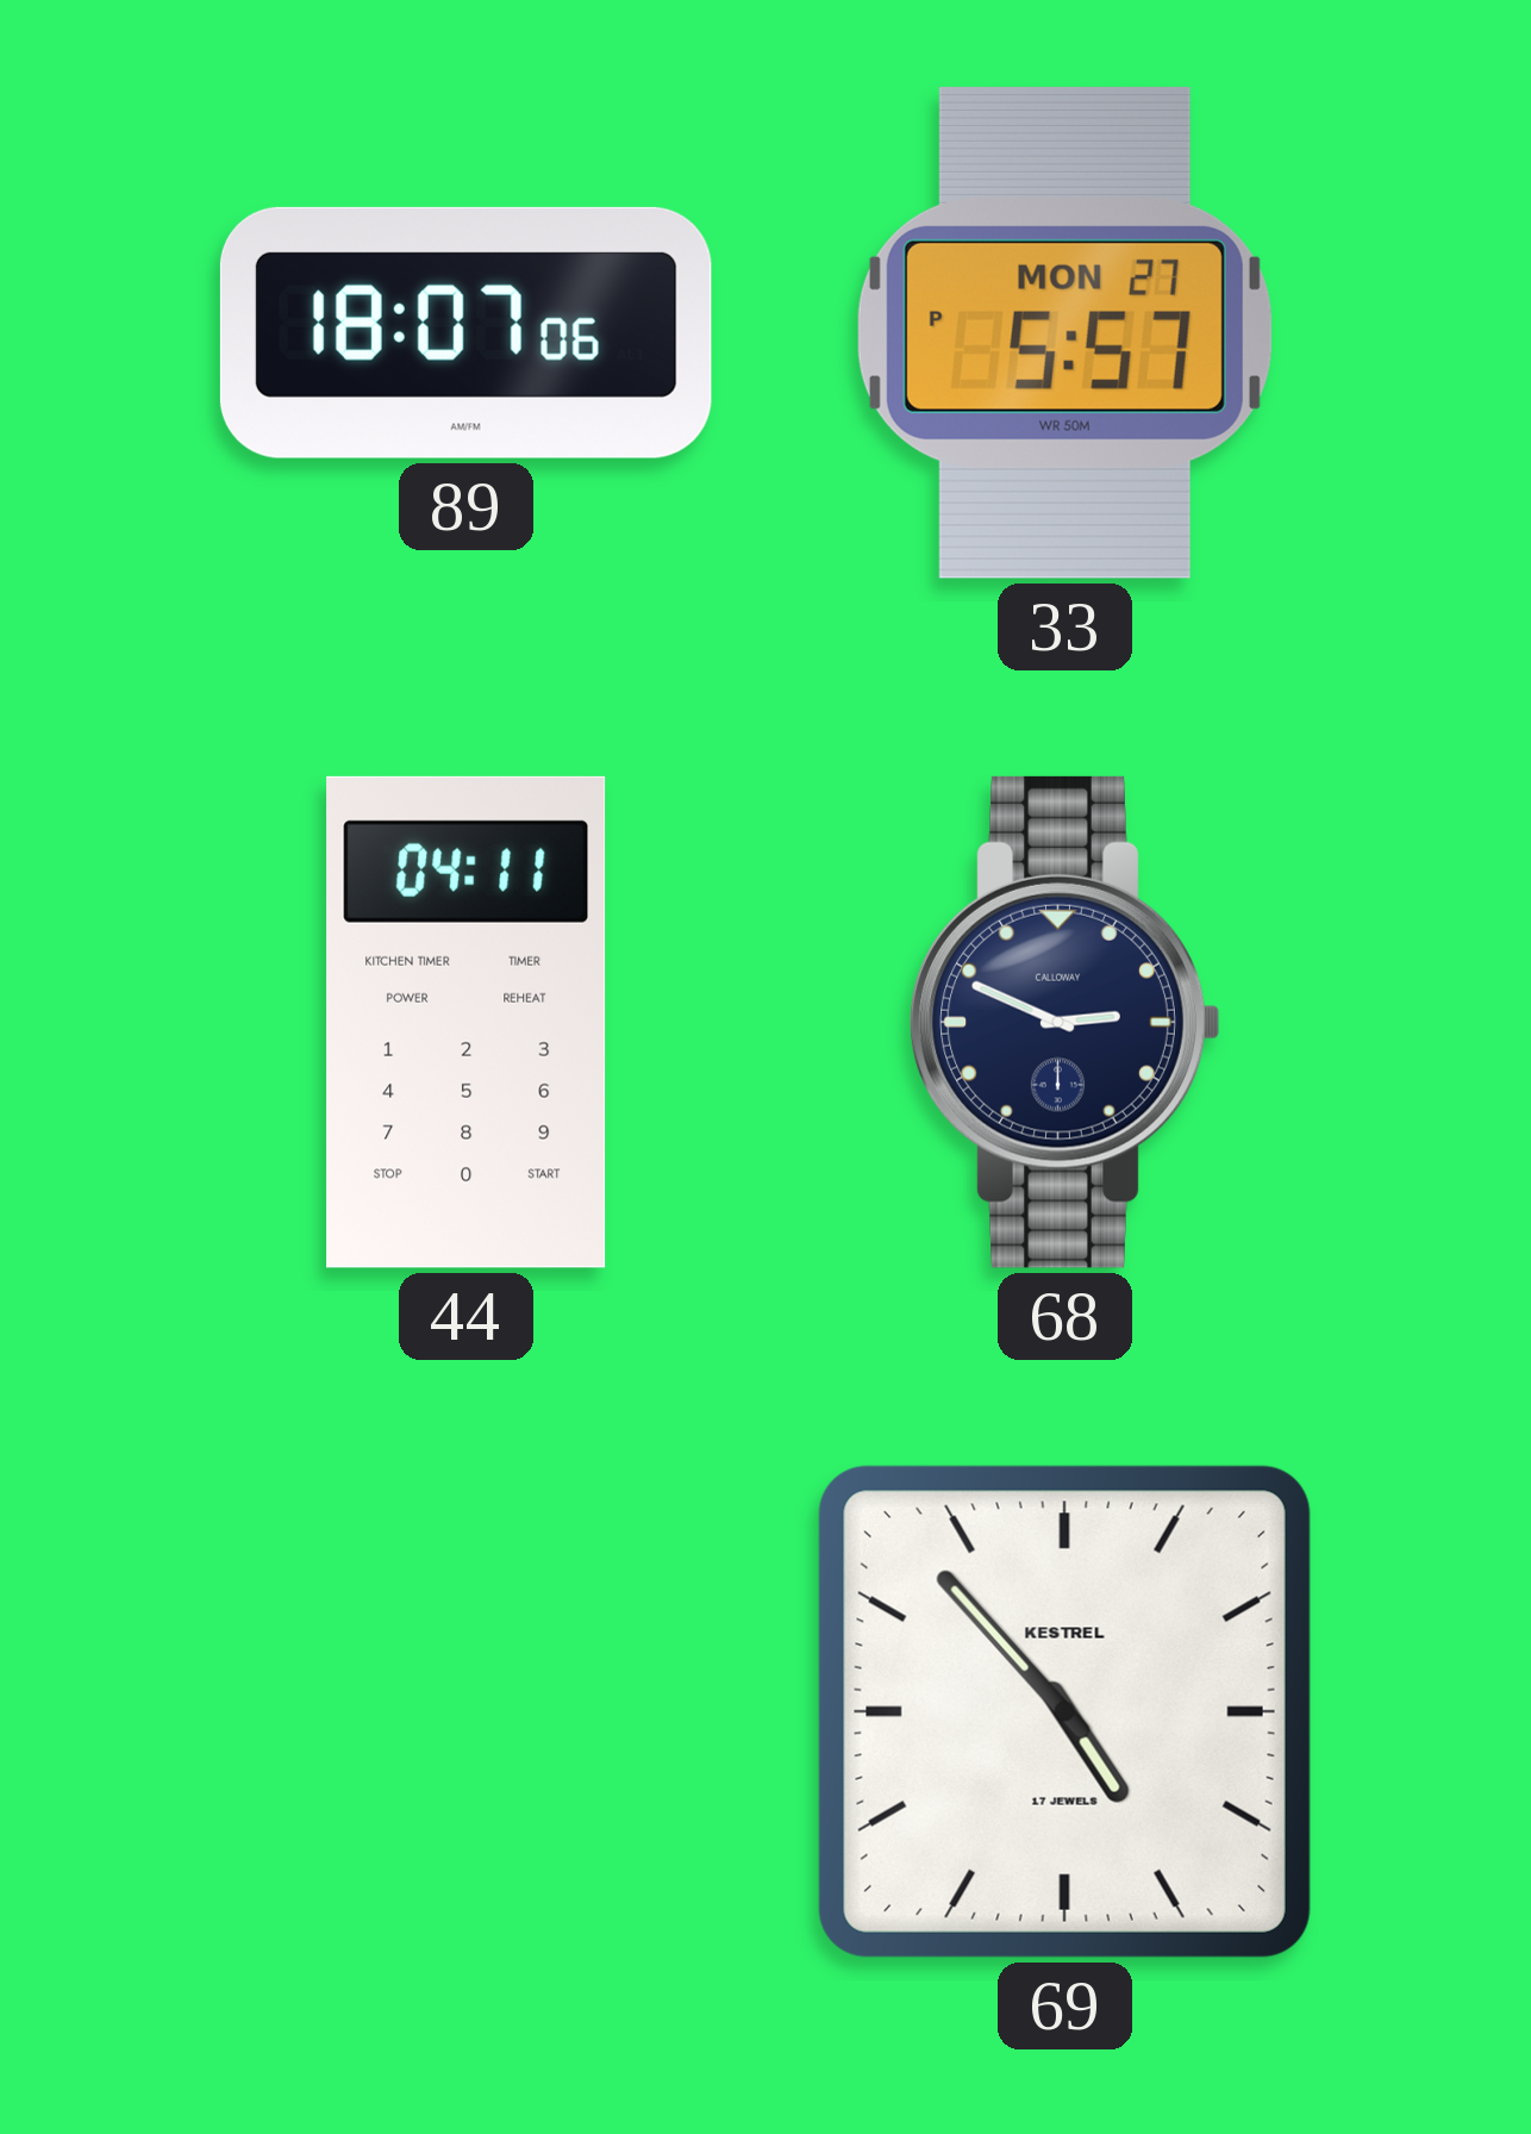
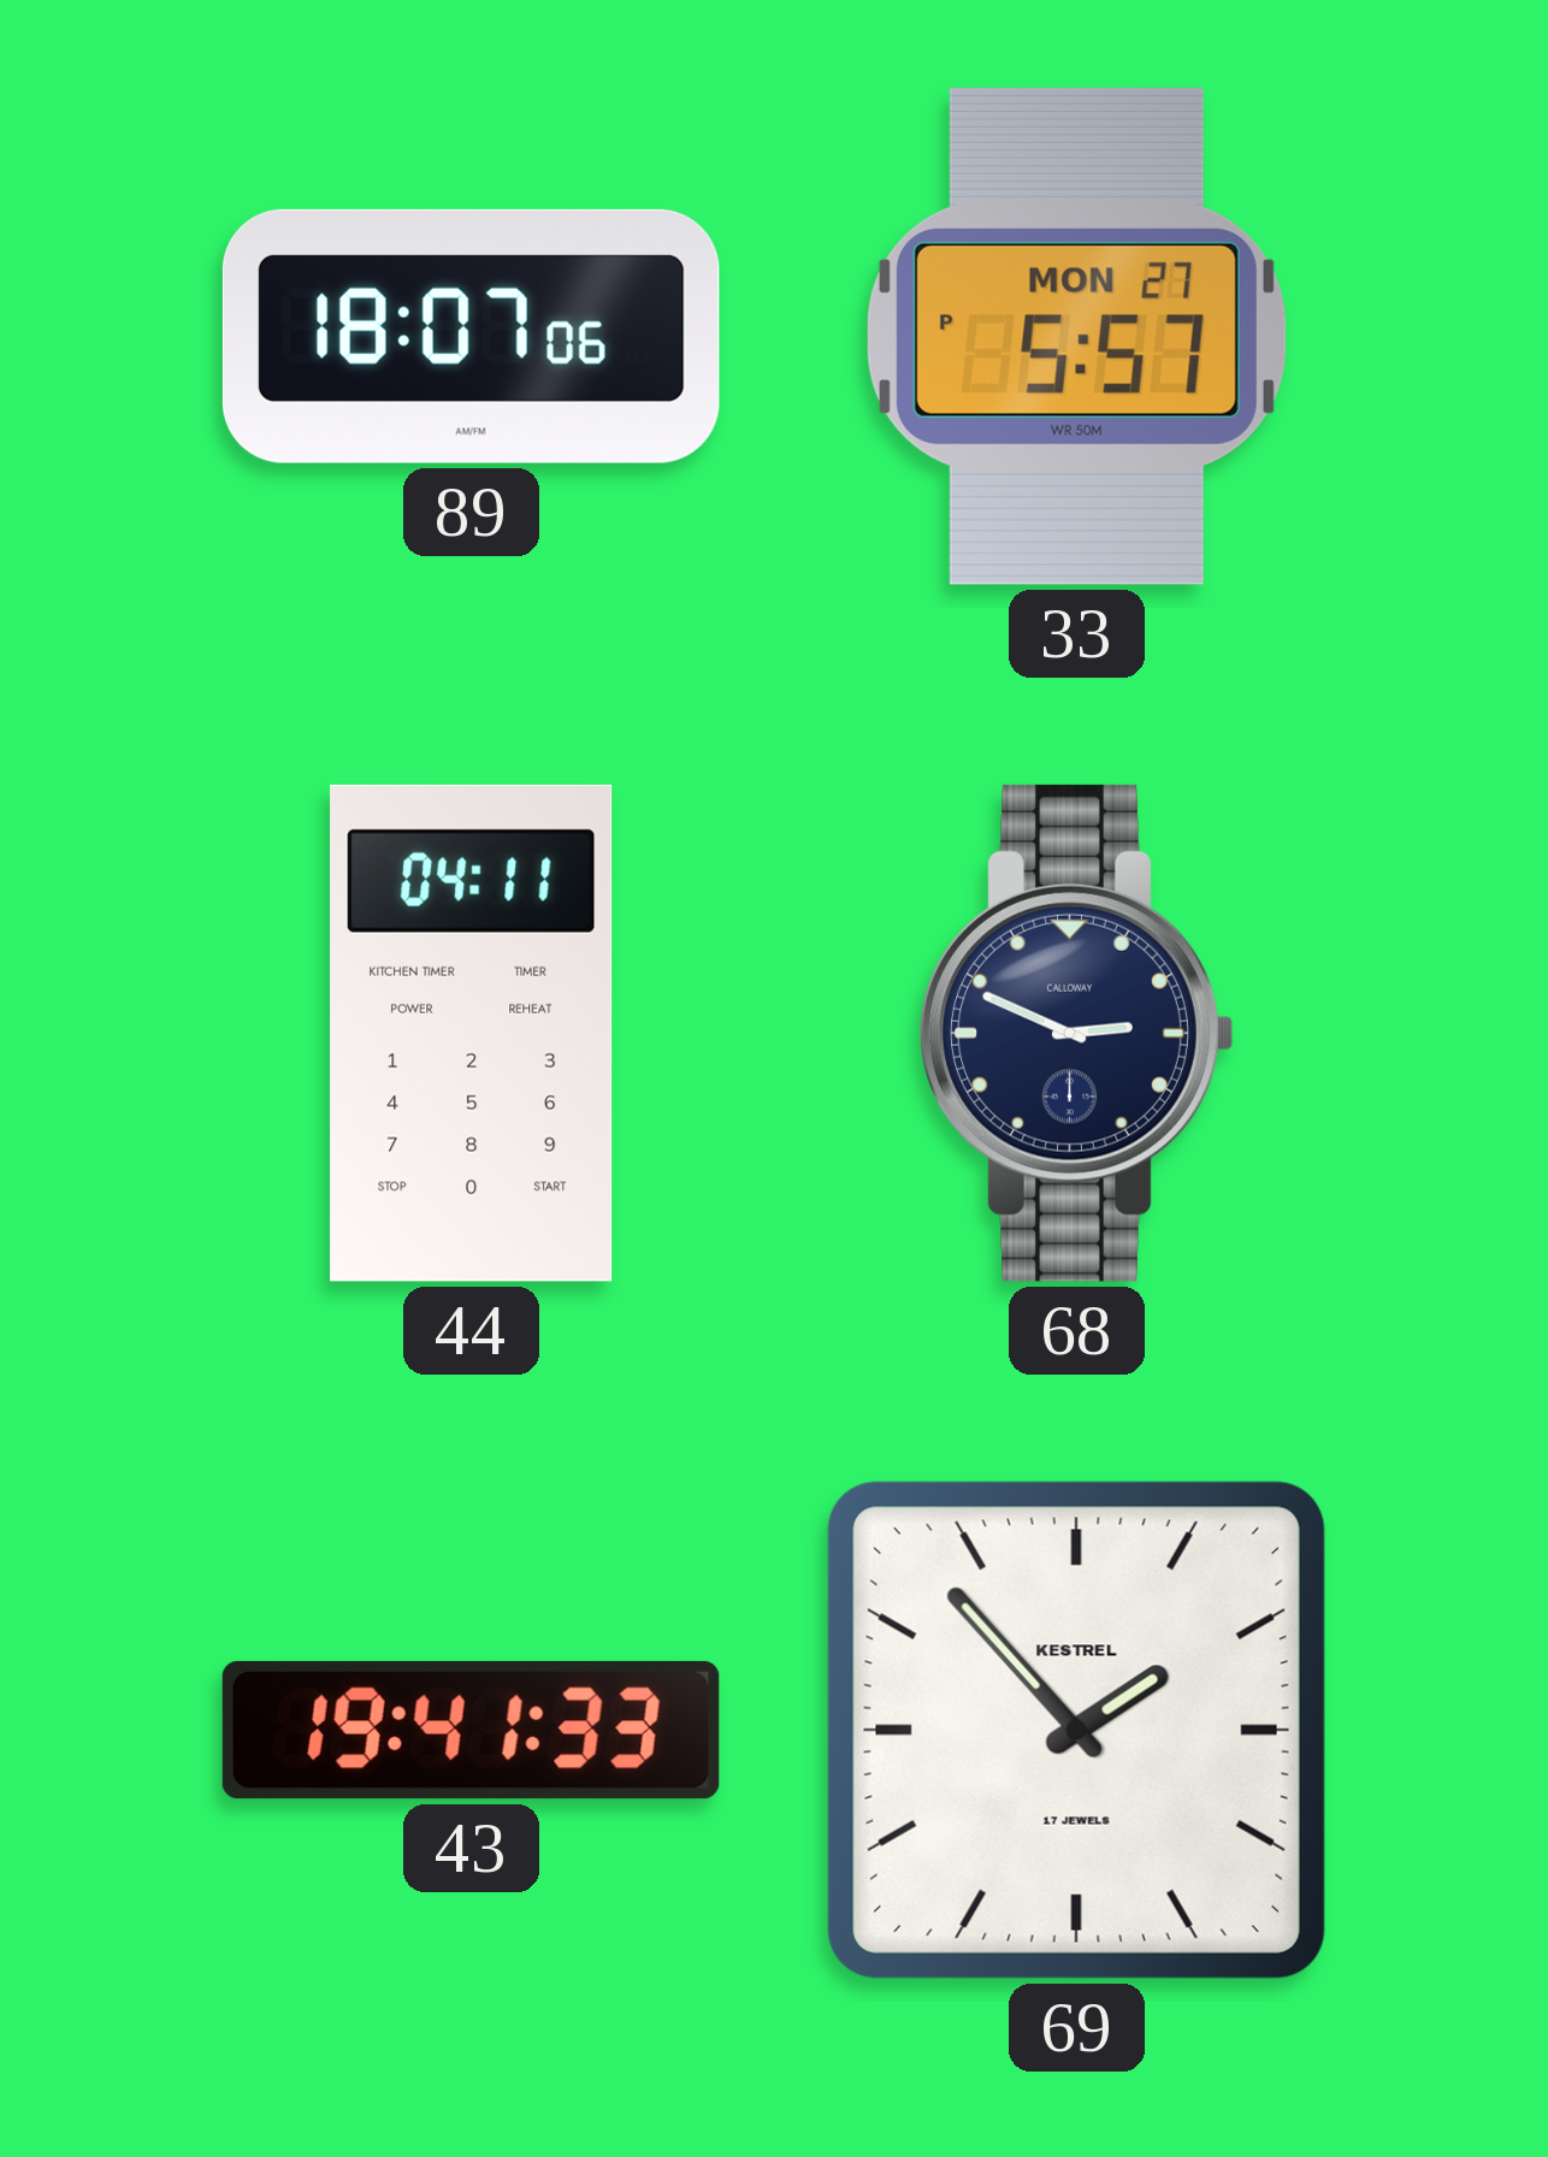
43: none -> 19:41 (471, 1730)
69: 4:53 -> 1:53 (1076, 1730)
